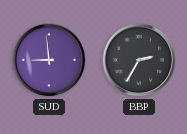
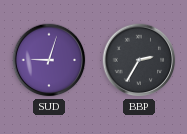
SUD: 8:59 -> 9:03 (49, 60)
